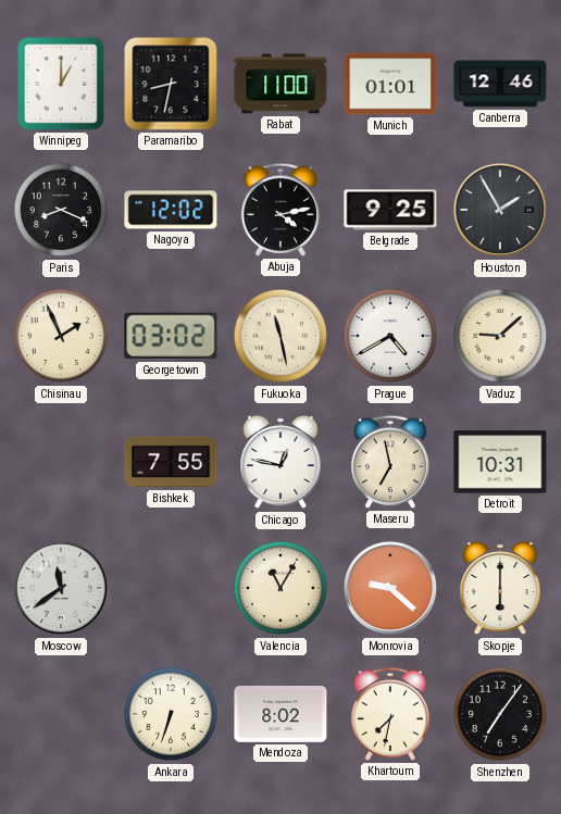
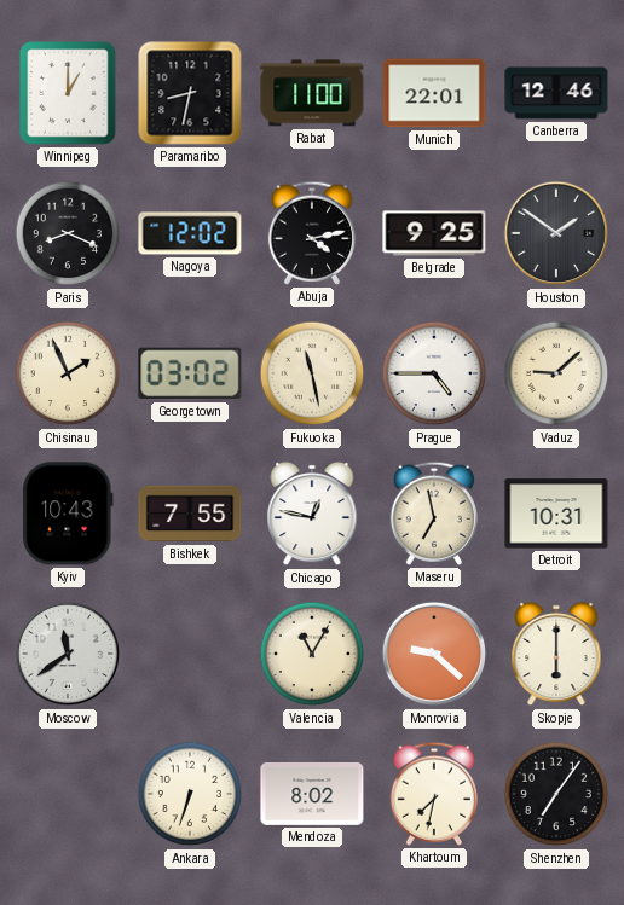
Munich: 01:01 -> 22:01 (434, 93)
Houston: 1:55 -> 1:51 (556, 233)
Prague: 4:40 -> 4:45 (434, 373)
Kyiv: none -> 10:43 (68, 514)
